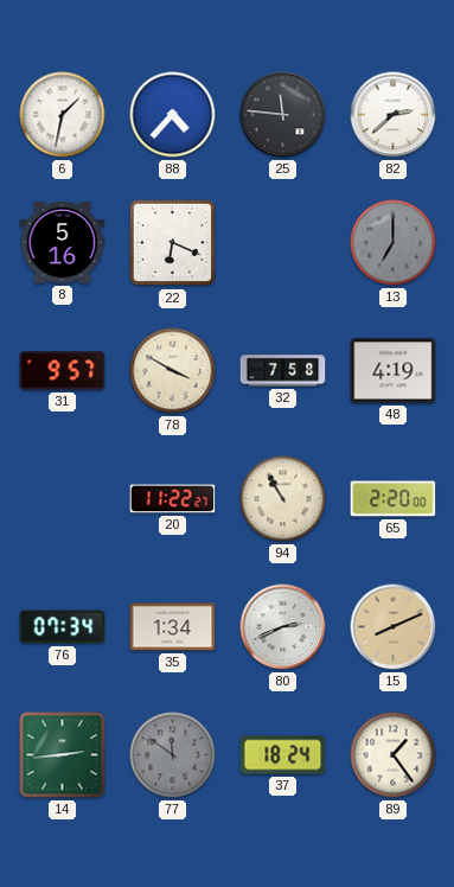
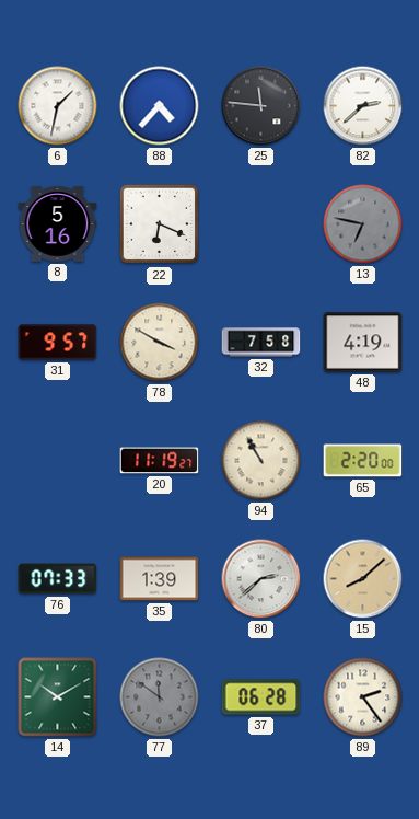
13: 7:00 -> 6:47 (363, 224)
20: 11:22 -> 11:19 (160, 461)
76: 07:34 -> 07:33 (58, 579)
35: 1:34 -> 1:39 (160, 579)
80: 2:41 -> 2:38 (261, 579)
15: 8:11 -> 8:08 (363, 579)
14: 2:44 -> 10:10 (58, 697)
37: 18:24 -> 06:28 (261, 697)
89: 1:24 -> 2:24 (363, 697)
